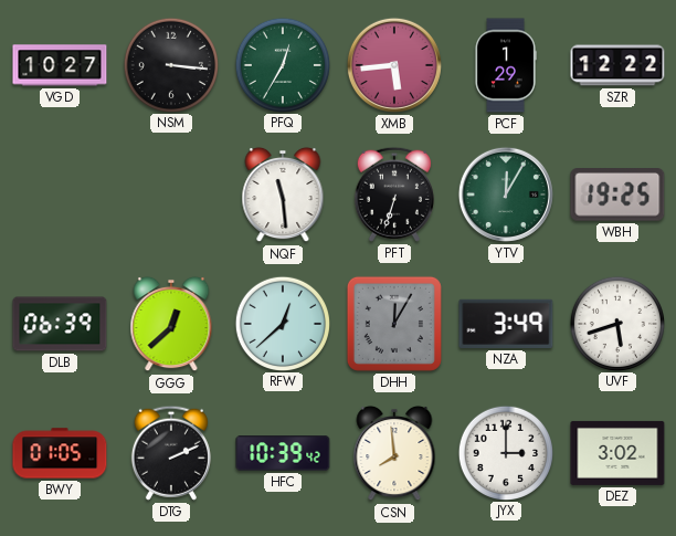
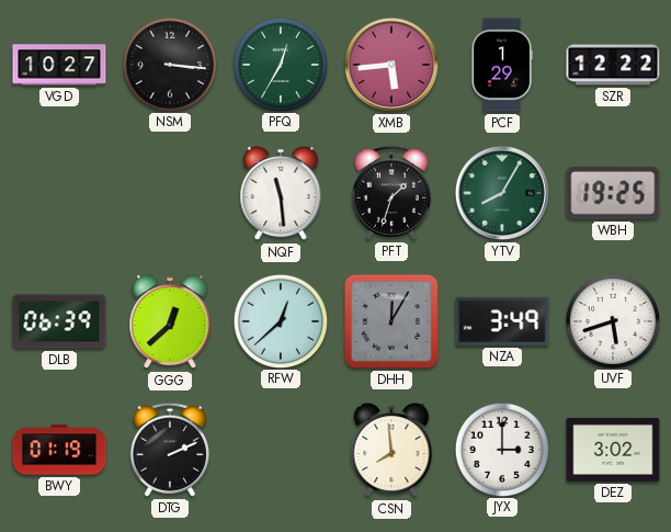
PFT: 6:33 -> 1:33 (391, 193)
YTV: 12:05 -> 8:05 (502, 193)
BWY: 01:05 -> 01:19 (59, 450)
HFC: 10:39 -> none (283, 453)
